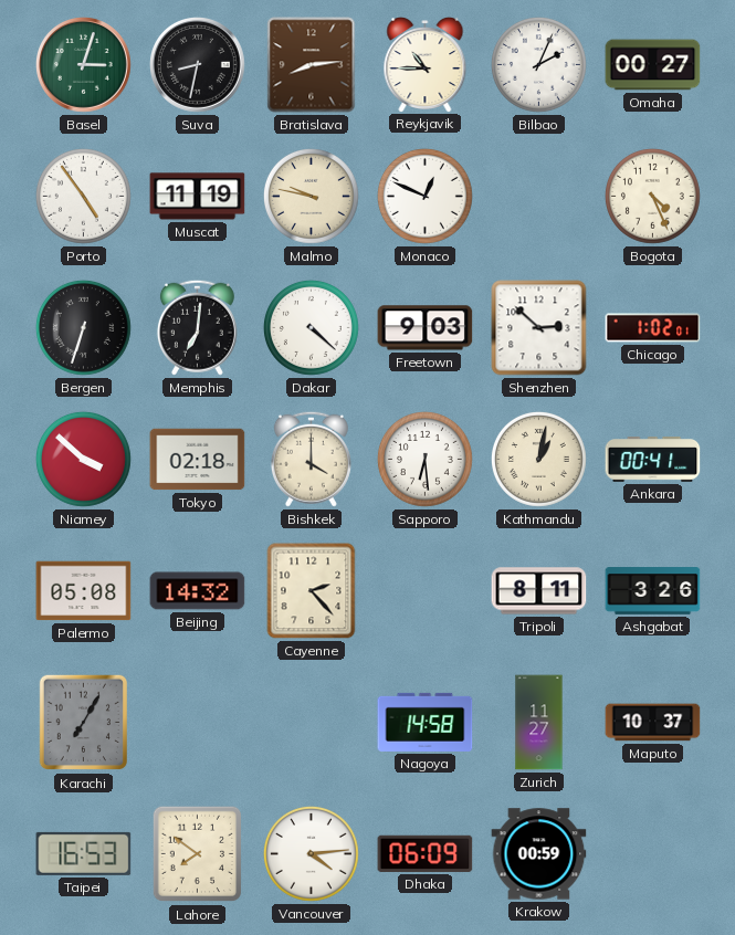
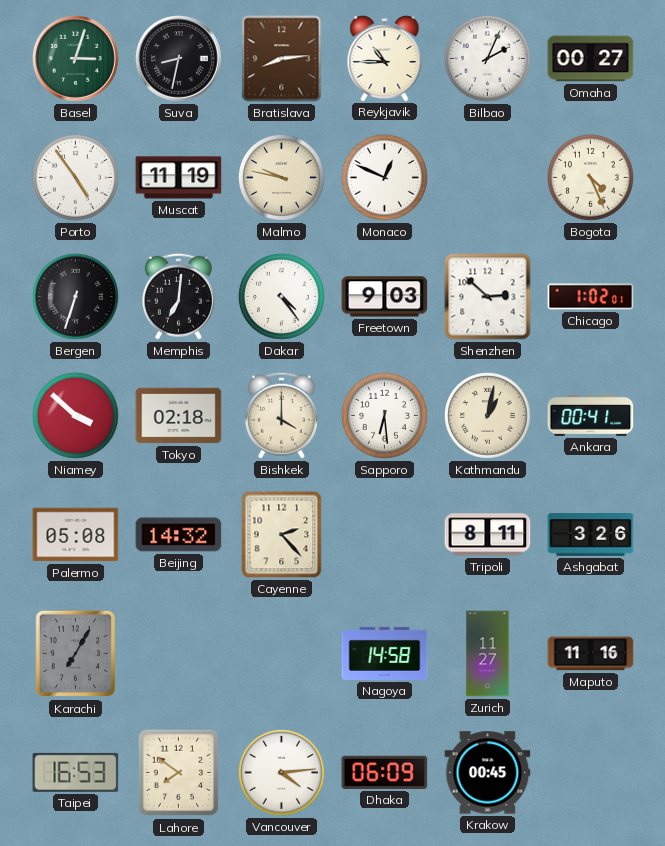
Dakar: 4:22 -> 4:24 (281, 296)
Maputo: 10:37 -> 11:16 (591, 654)
Krakow: 00:59 -> 00:45 (488, 773)
